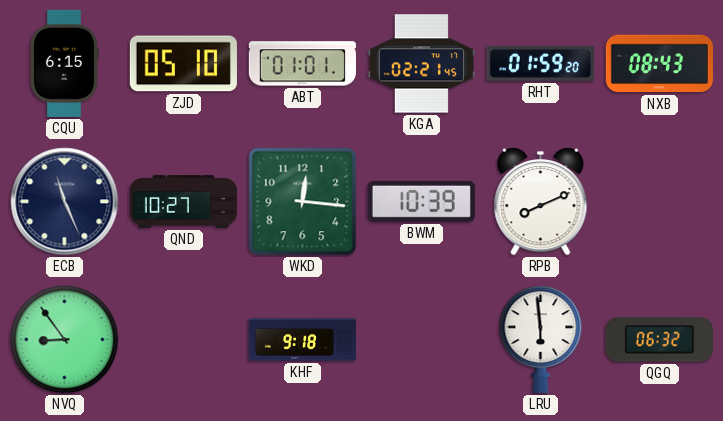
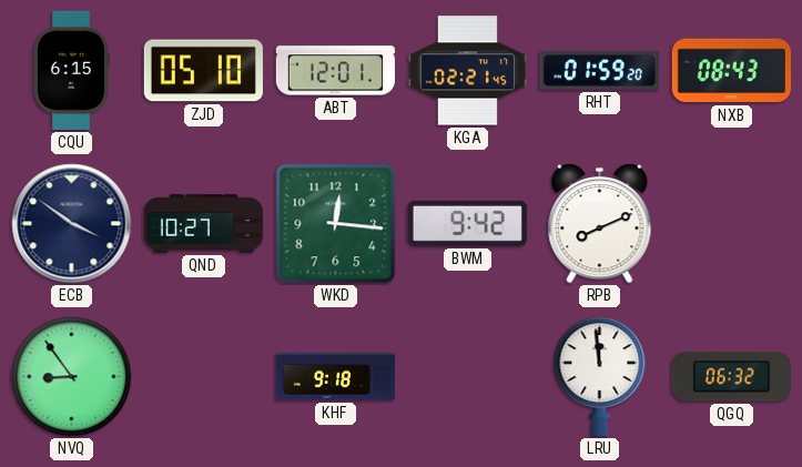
ABT: 01:01 -> 12:01 (335, 71)
ECB: 11:26 -> 3:51 (72, 224)
BWM: 10:39 -> 9:42 (467, 223)
LRU: 5:59 -> 11:59 (600, 376)
